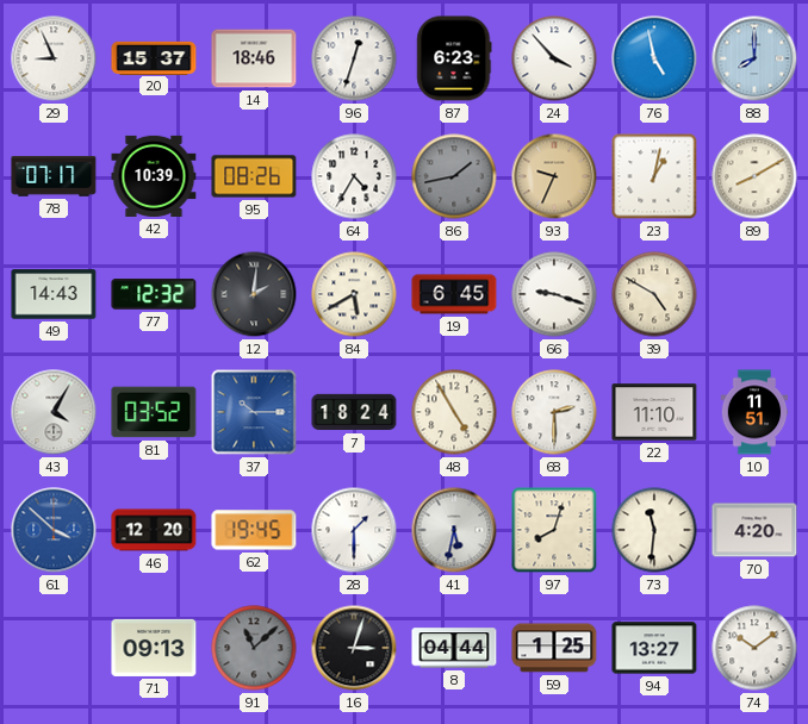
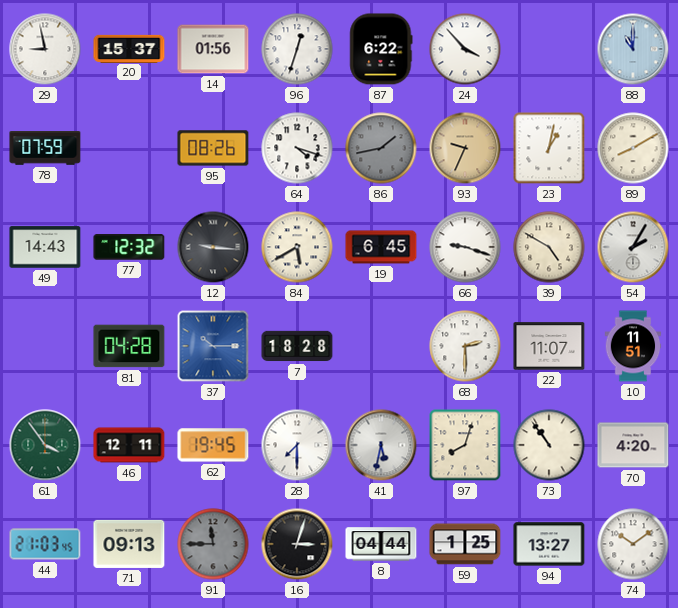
29: 8:56 -> 8:58 (45, 49)
14: 18:46 -> 01:56 (213, 49)
87: 6:23 -> 6:22 (381, 49)
76: 4:58 -> none (654, 58)
88: 8:00 -> 11:00 (633, 49)
78: 07:17 -> 07:59 (45, 148)
42: 10:39 -> none (154, 176)
64: 4:35 -> 4:18 (297, 148)
12: 2:01 -> 9:16 (213, 247)
54: none -> 2:05 (633, 247)
43: 4:05 -> none (54, 412)
81: 03:52 -> 04:28 (129, 346)
7: 18:24 -> 18:28 (297, 346)
48: 4:55 -> none (454, 412)
22: 11:10 -> 11:07 (549, 346)
61: 3:52 -> 3:54 (45, 445)
61 dial: blue -> green (45, 445)
46: 12:20 -> 12:11 (129, 445)
28: 1:30 -> 7:30 (297, 445)
73: 11:31 -> 10:54 (549, 445)
44: none -> 21:03 (45, 544)
91: 11:08 -> 11:45 (213, 544)
